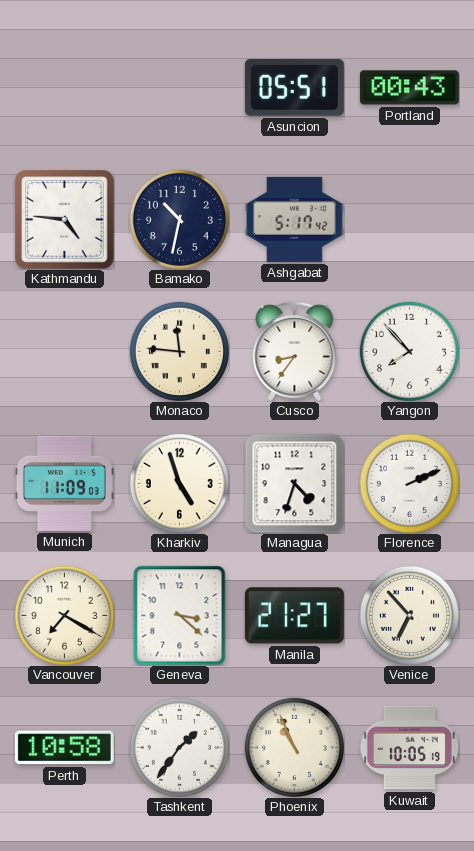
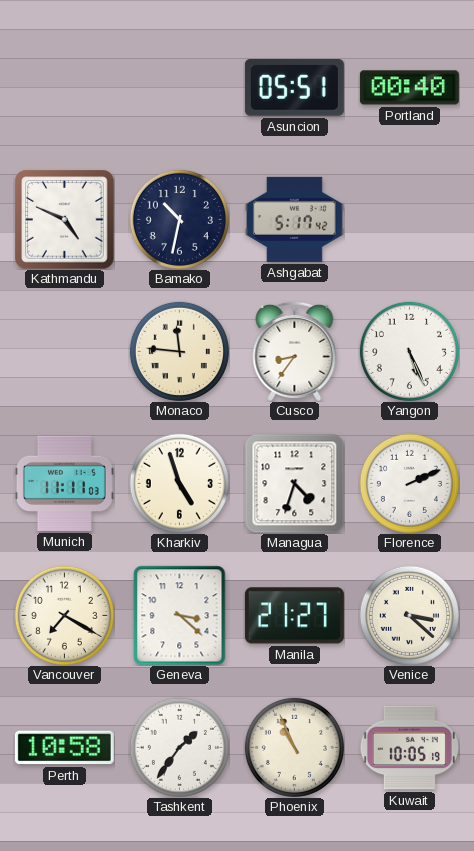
Portland: 00:43 -> 00:40 (409, 88)
Kathmandu: 4:46 -> 4:49 (64, 219)
Yangon: 7:53 -> 5:26 (409, 351)
Munich: 11:09 -> 11:11 (64, 483)
Venice: 6:53 -> 3:22 (409, 615)
